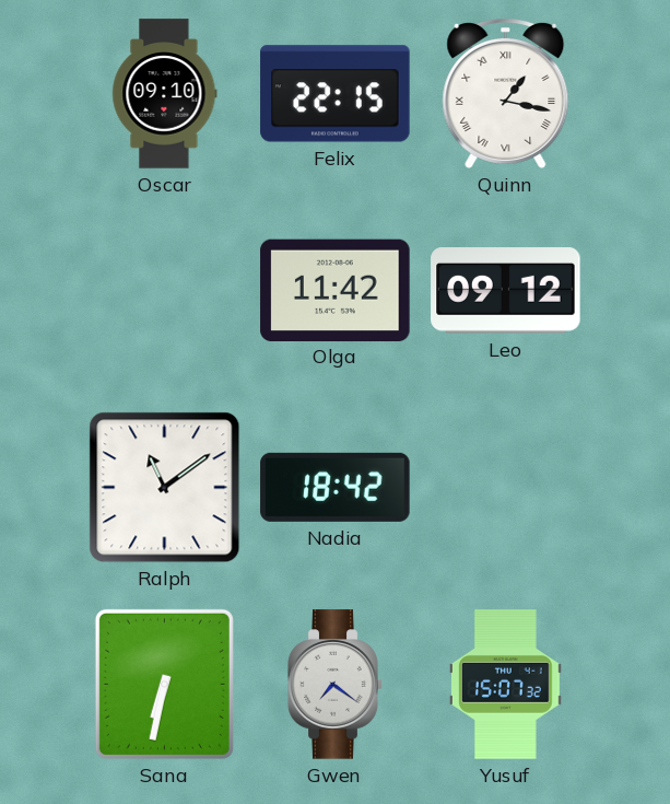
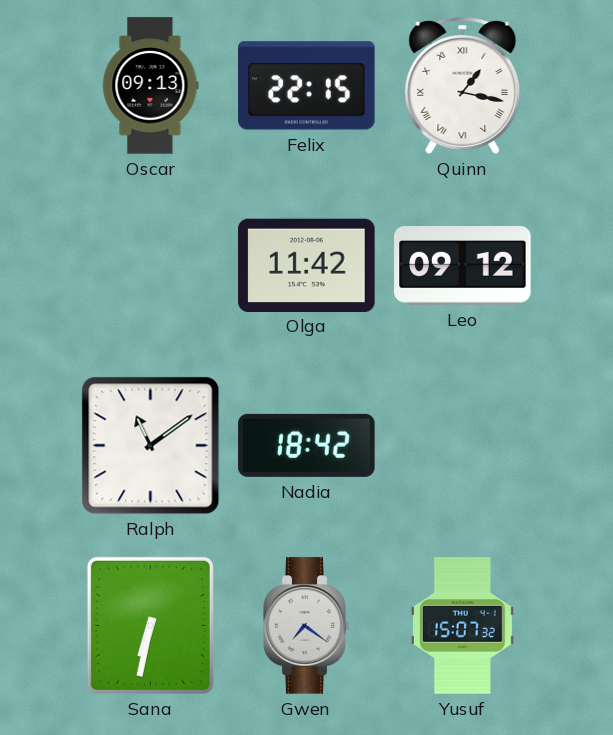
Oscar: 09:10 -> 09:13 (151, 86)
